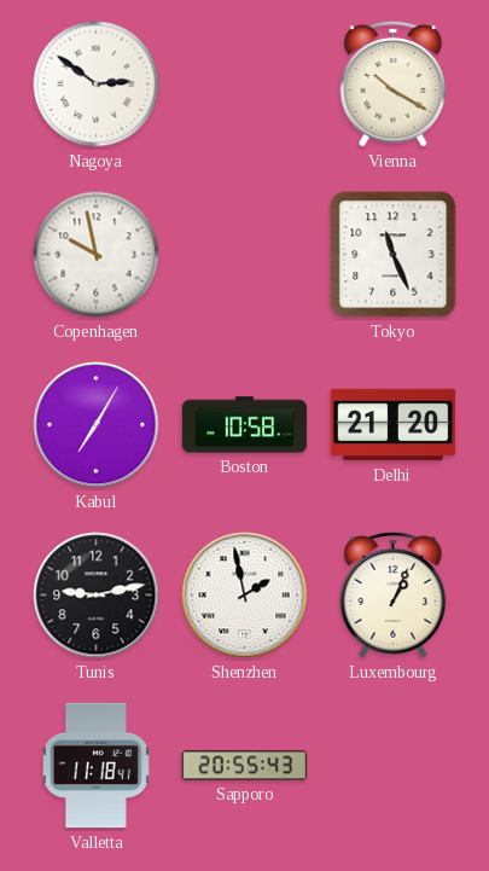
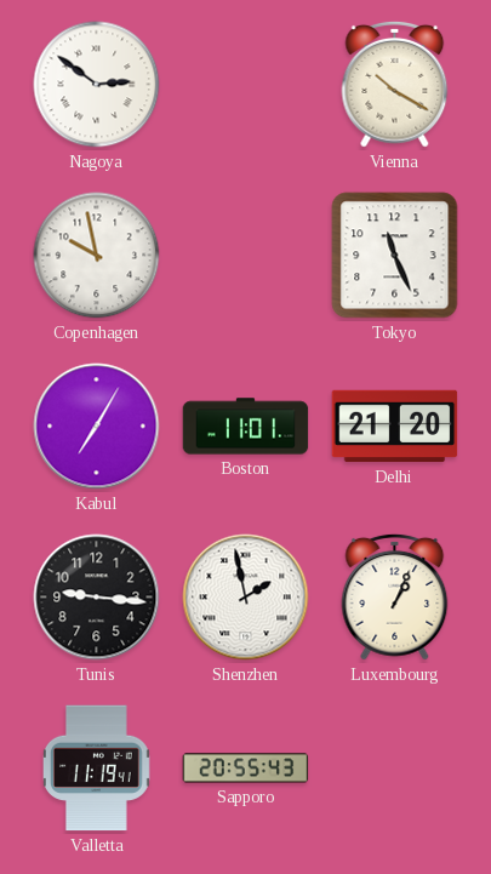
Boston: 10:58 -> 11:01 (246, 427)
Tunis: 9:13 -> 9:16 (97, 598)
Valletta: 11:18 -> 11:19 (97, 769)
